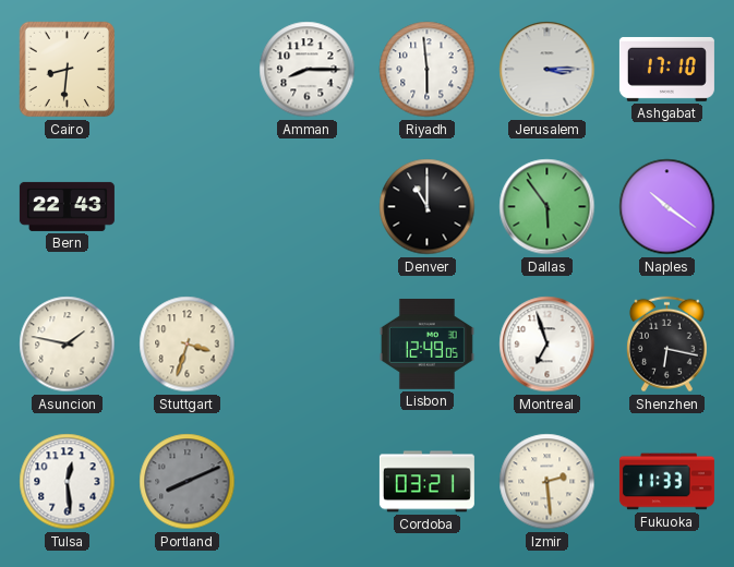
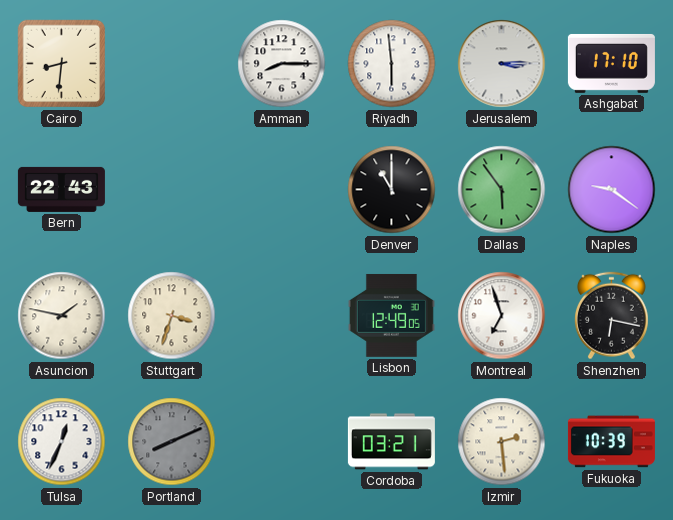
Naples: 10:21 -> 9:21 (612, 190)
Tulsa: 12:29 -> 12:34 (62, 442)
Fukuoka: 11:33 -> 10:39 (611, 442)
